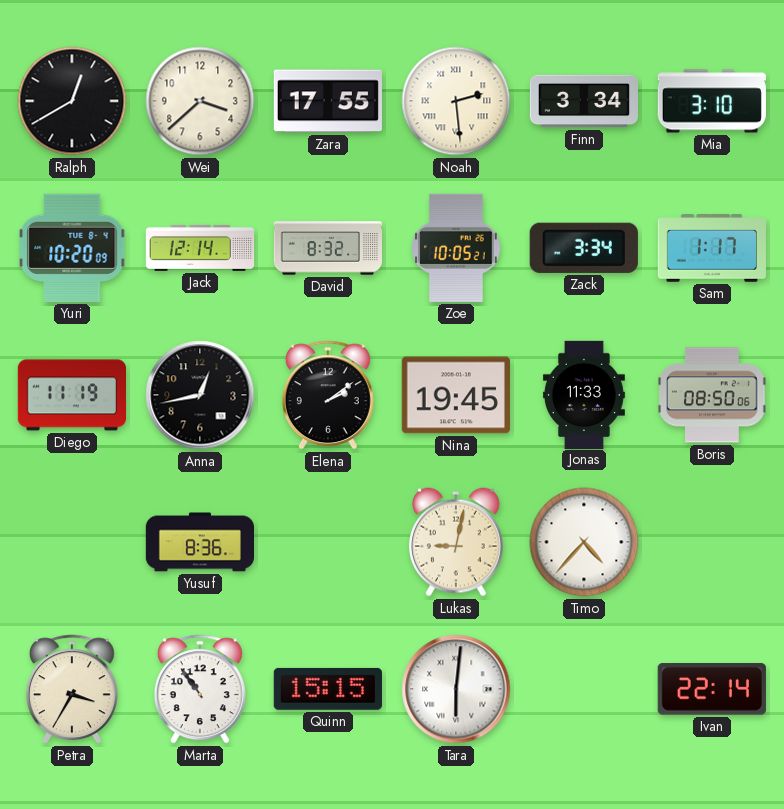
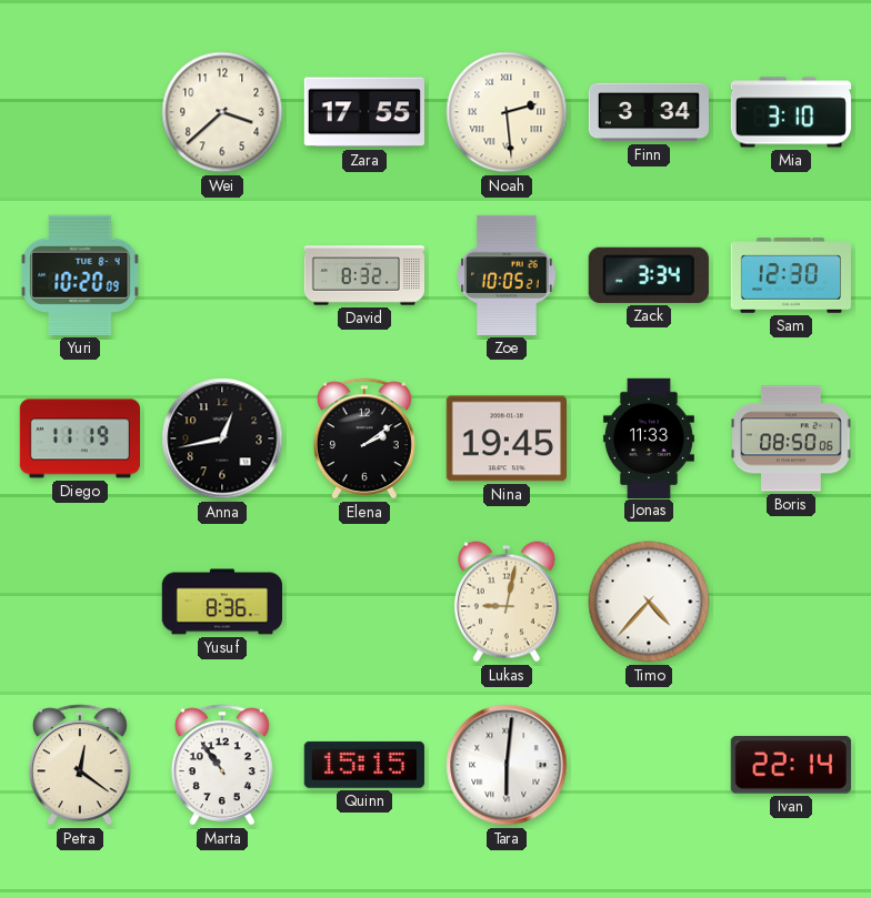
Ralph: 12:40 -> none (72, 101)
Jack: 12:14 -> none (200, 248)
Sam: 1:17 -> 12:30 (790, 275)
Petra: 3:35 -> 12:21 (80, 765)
